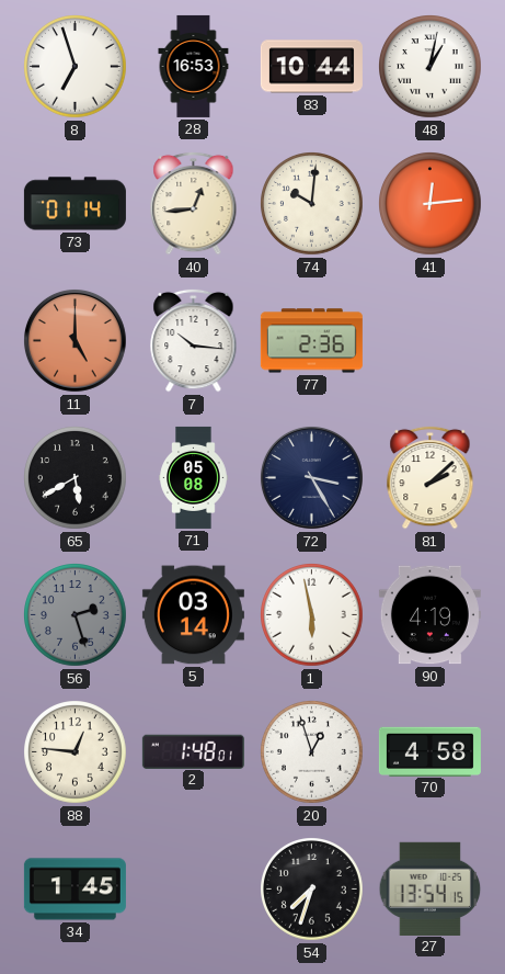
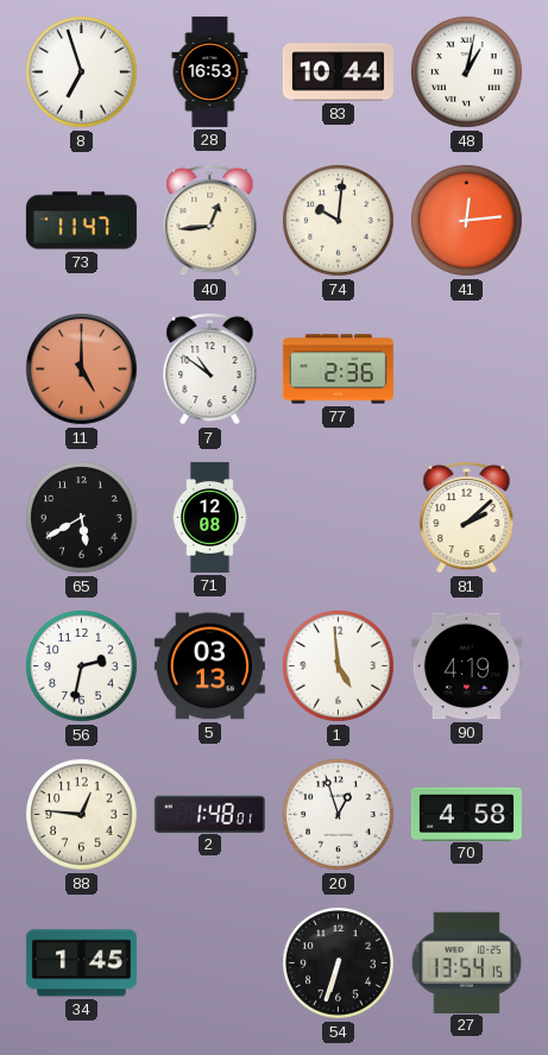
73: 01:14 -> 11:47 (81, 221)
7: 10:16 -> 10:51 (210, 368)
71: 05:08 -> 12:08 (210, 517)
72: 3:25 -> none (311, 477)
56: 2:27 -> 2:32 (82, 667)
56 dial: grey -> white (82, 667)
5: 03:14 -> 03:13 (209, 667)
1: 5:58 -> 4:59 (339, 667)
54: 7:33 -> 6:33 (339, 964)
